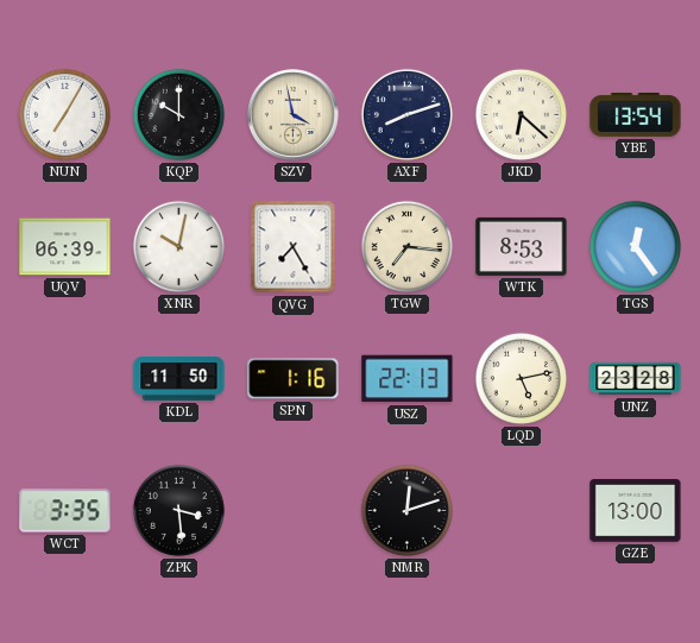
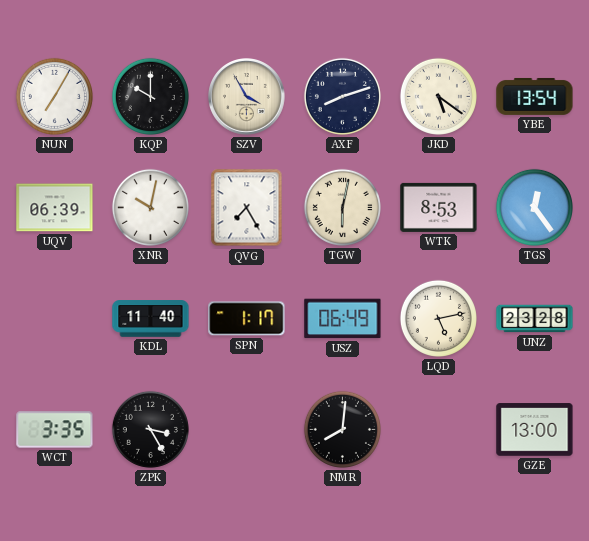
SZV: 3:58 -> 3:55 (247, 97)
JKD: 6:22 -> 5:21 (438, 96)
TGW: 7:16 -> 6:02 (342, 207)
KDL: 11:50 -> 11:40 (151, 319)
SPN: 1:16 -> 1:17 (247, 319)
USZ: 22:13 -> 06:49 (343, 319)
ZPK: 3:29 -> 3:25 (150, 429)
NMR: 12:12 -> 8:01 (342, 429)
